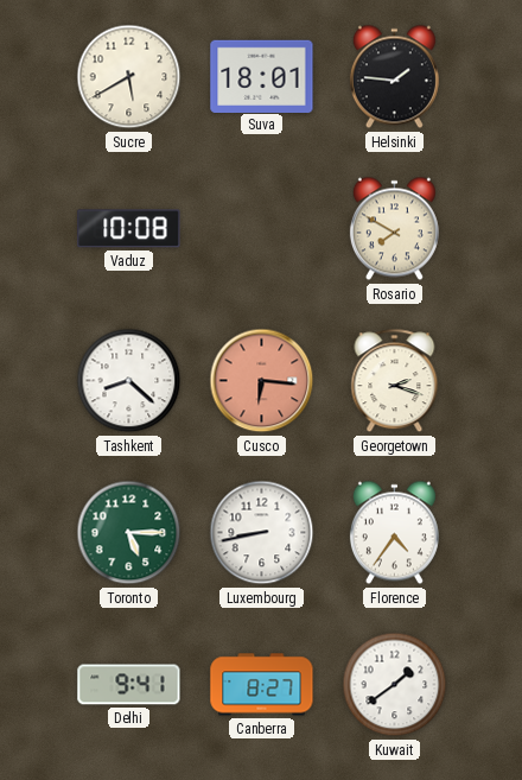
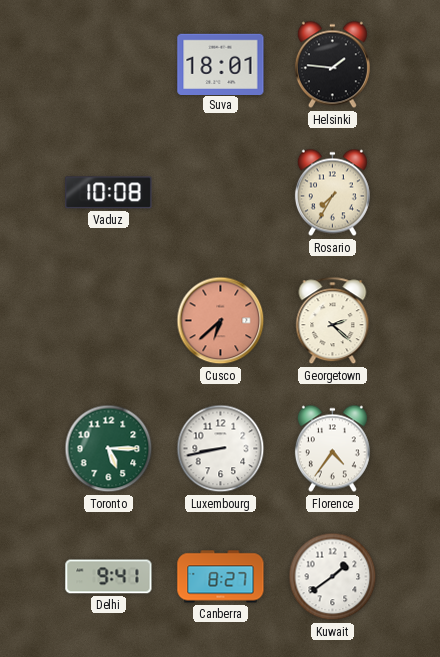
Sucre: 5:40 -> none (129, 77)
Rosario: 7:50 -> 7:35 (332, 193)
Tashkent: 8:22 -> none (129, 381)
Cusco: 6:16 -> 6:38 (221, 321)
Georgetown: 2:18 -> 2:22 (333, 321)
